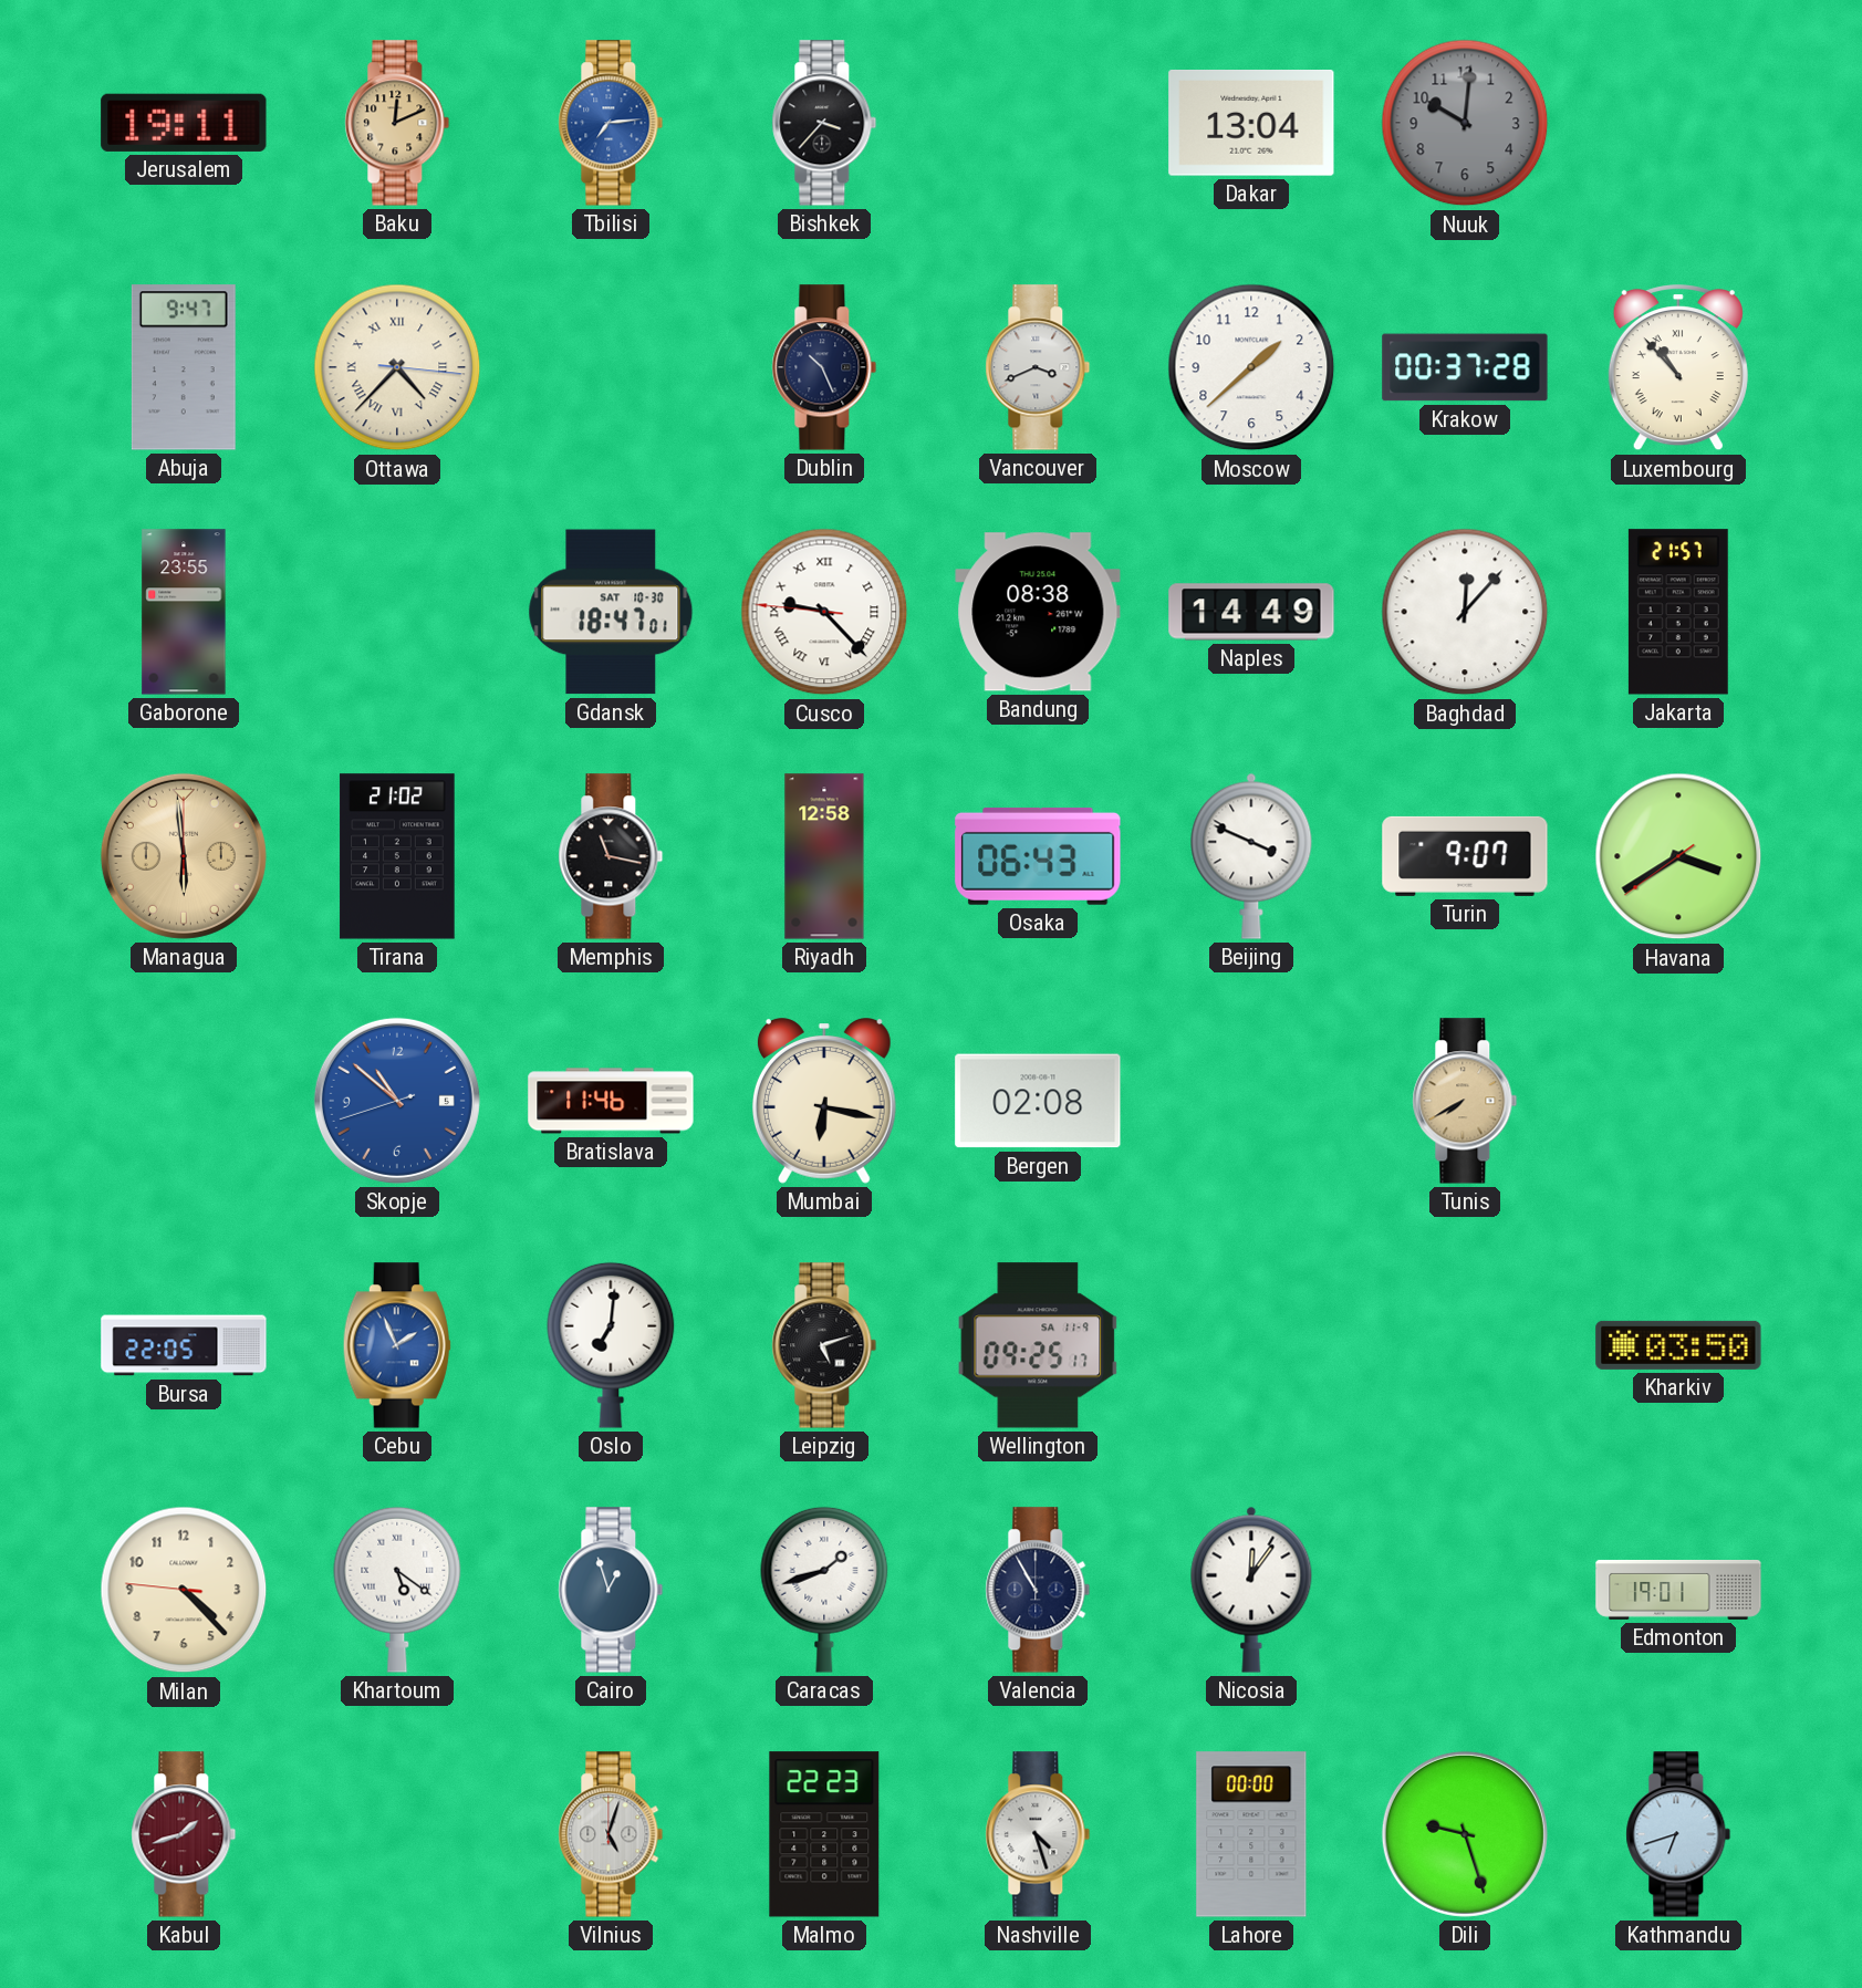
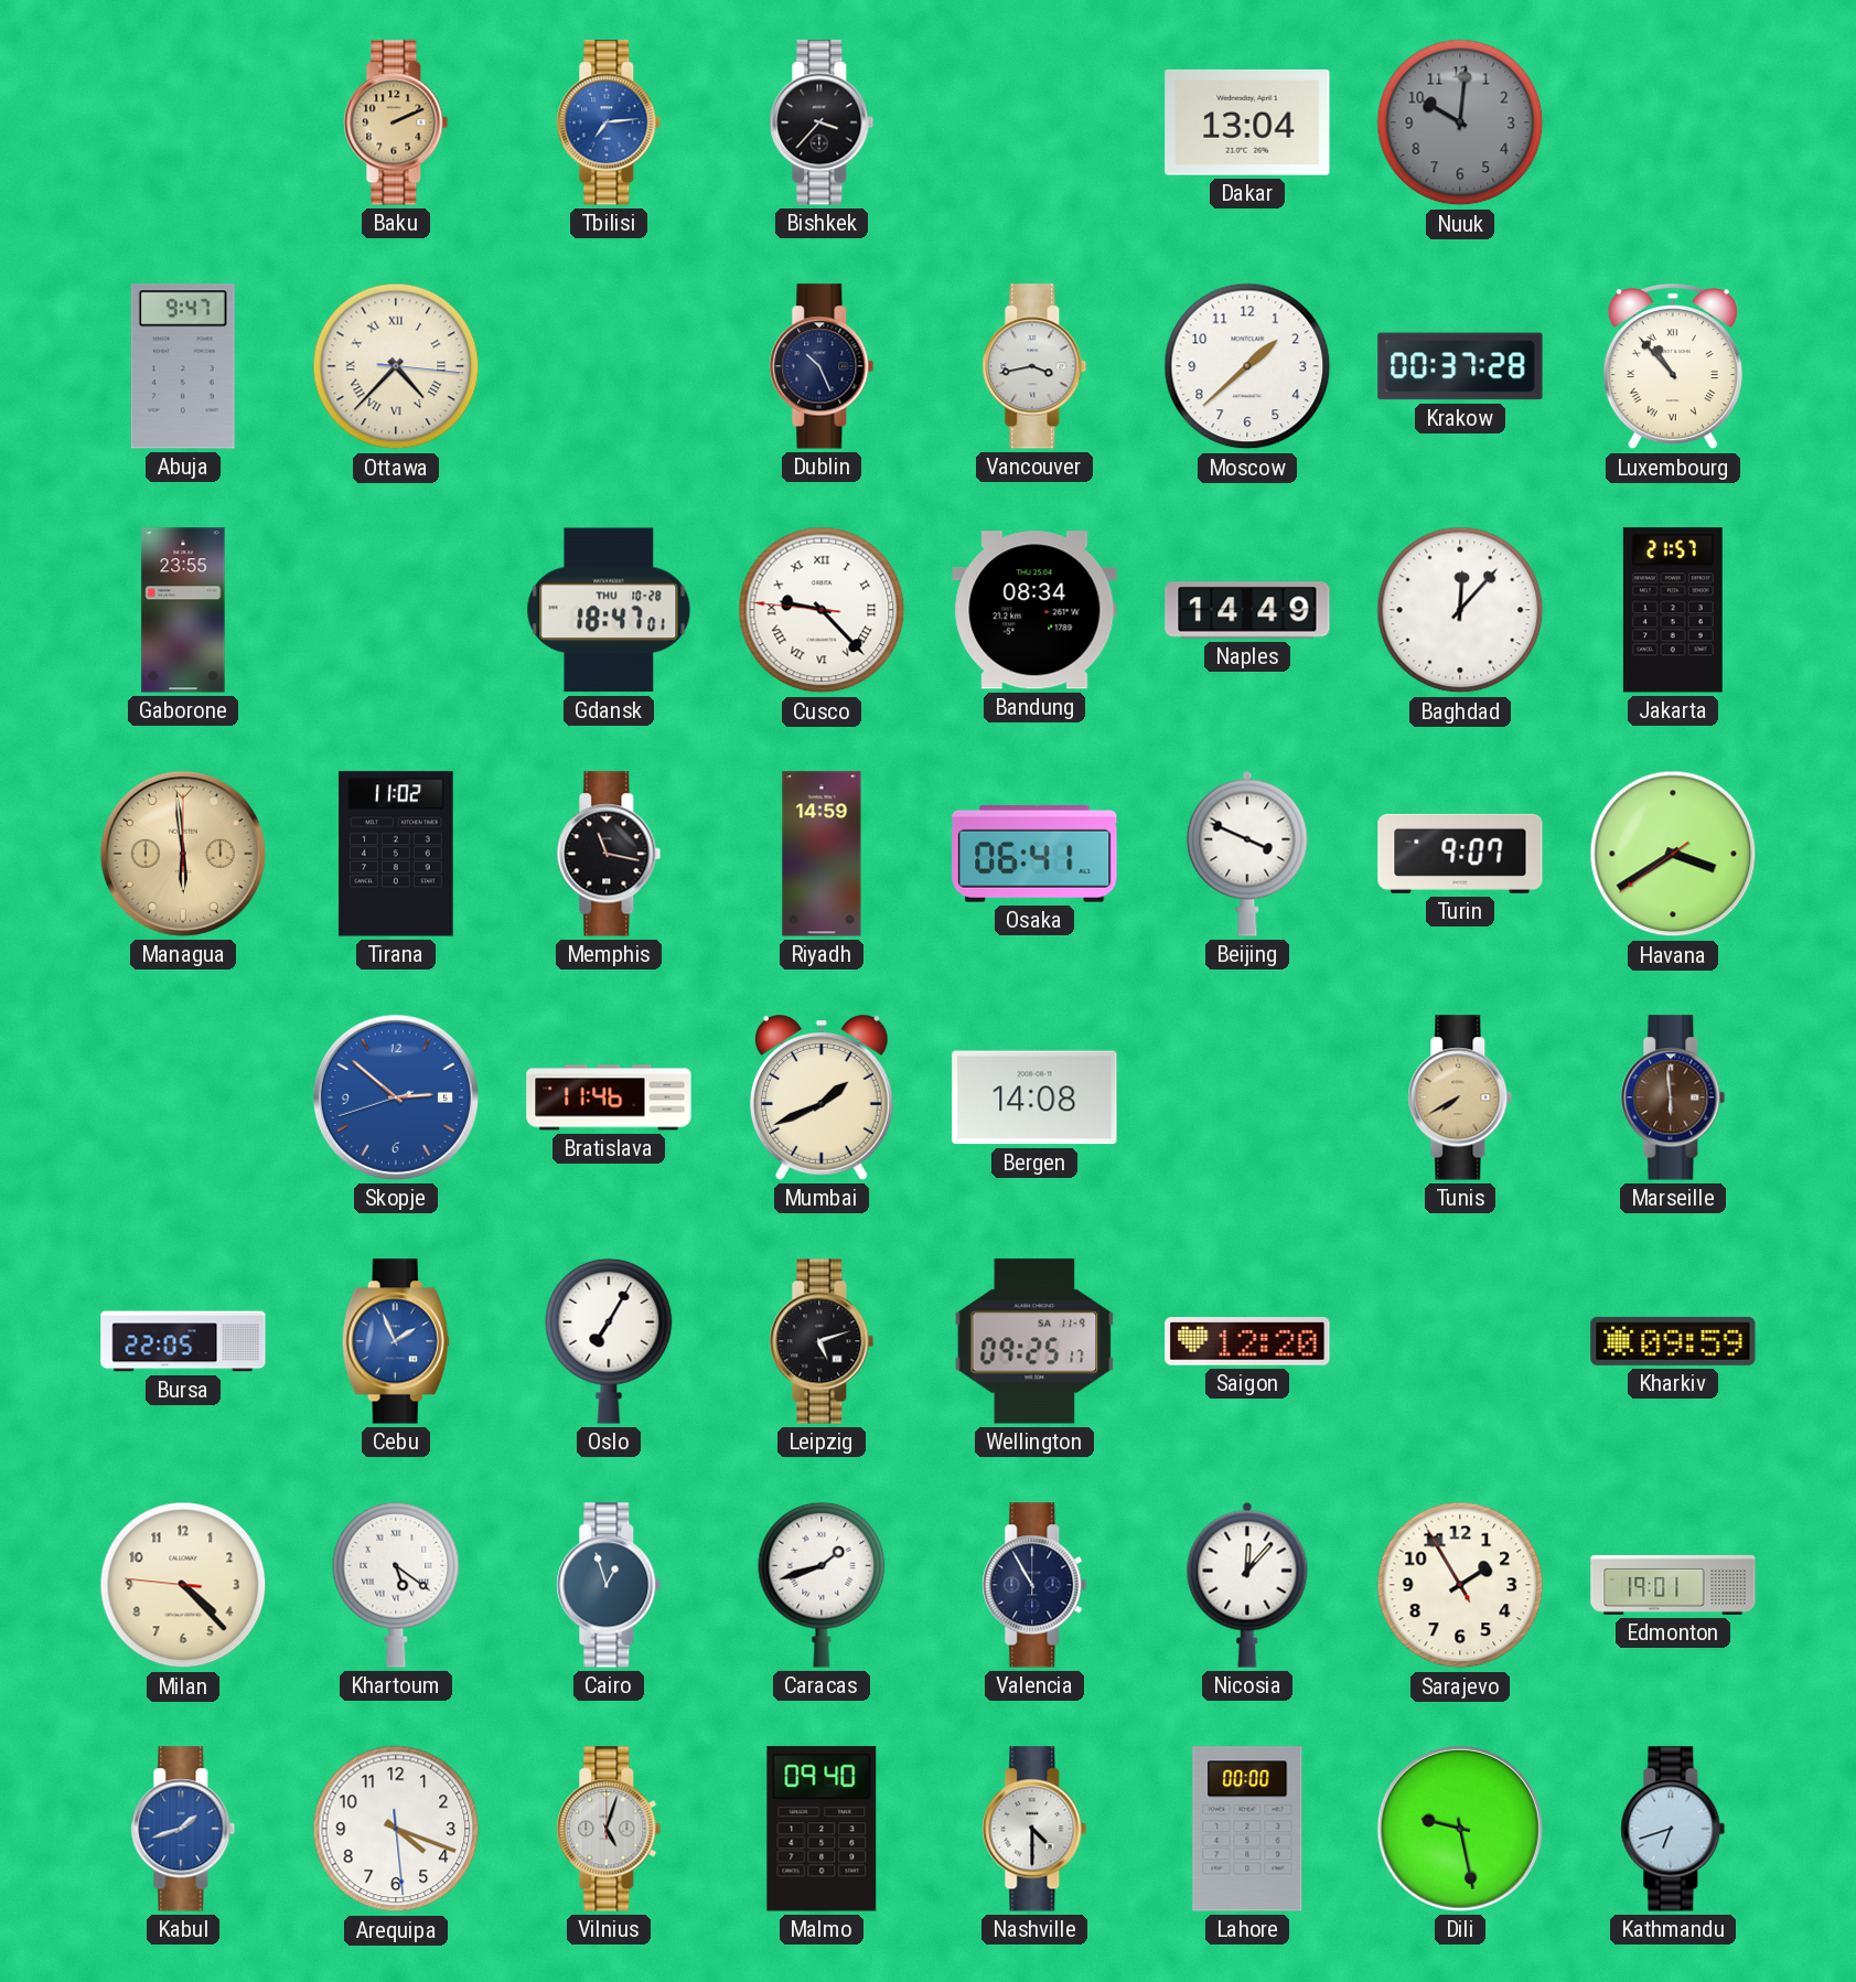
Jerusalem: 19:11 -> none (184, 123)
Baku: 12:11 -> 2:11 (396, 122)
Vancouver: 3:41 -> 3:43 (1034, 366)
Gdansk date: SAT 10-30 -> THU 10-28 (609, 610)
Bandung: 08:38 -> 08:34 (1034, 610)
Tirana: 21:02 -> 11:02 (396, 854)
Riyadh: 12:58 -> 14:59 (822, 854)
Osaka: 06:43 -> 06:41 (1034, 854)
Skopje: 10:51 -> 2:51 (396, 1097)
Mumbai: 6:17 -> 1:41 (822, 1097)
Bergen: 02:08 -> 14:08 (1034, 1097)
Marseille: none -> 5:59 (1673, 1097)
Oslo: 7:01 -> 7:05 (609, 1341)
Saigon: none -> 12:20 (1247, 1341)
Kharkiv: 03:50 -> 09:59 (1673, 1341)
Nicosia: 12:06 -> 12:07 (1247, 1585)
Sarajevo: none -> 1:54 (1460, 1585)
Kabul dial: burgundy -> blue (183, 1829)
Arequipa: none -> 4:18 (396, 1829)
Malmo: 22:23 -> 09:40 (822, 1829)
Nashville: 4:27 -> 4:30 (1034, 1829)
Dili: 9:27 -> 9:28 (1460, 1829)
